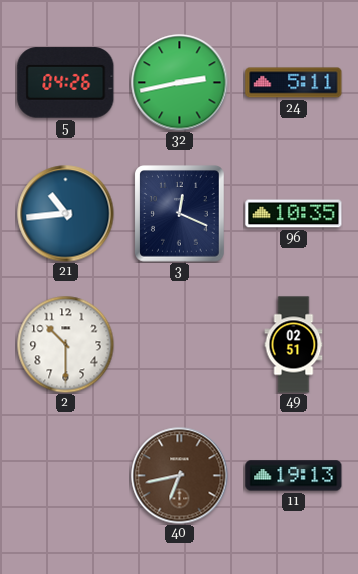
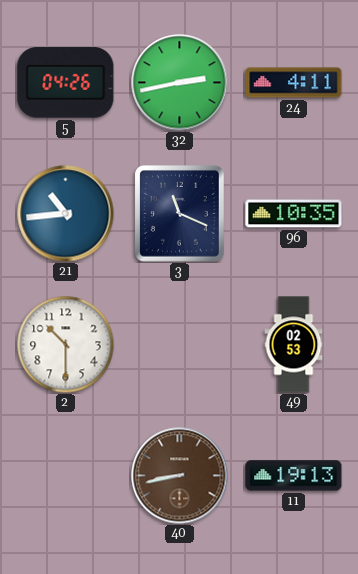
24: 5:11 -> 4:11 (294, 83)
3: 12:19 -> 11:19 (180, 214)
49: 02:51 -> 02:53 (294, 345)
40: 6:43 -> 8:43 (180, 476)
